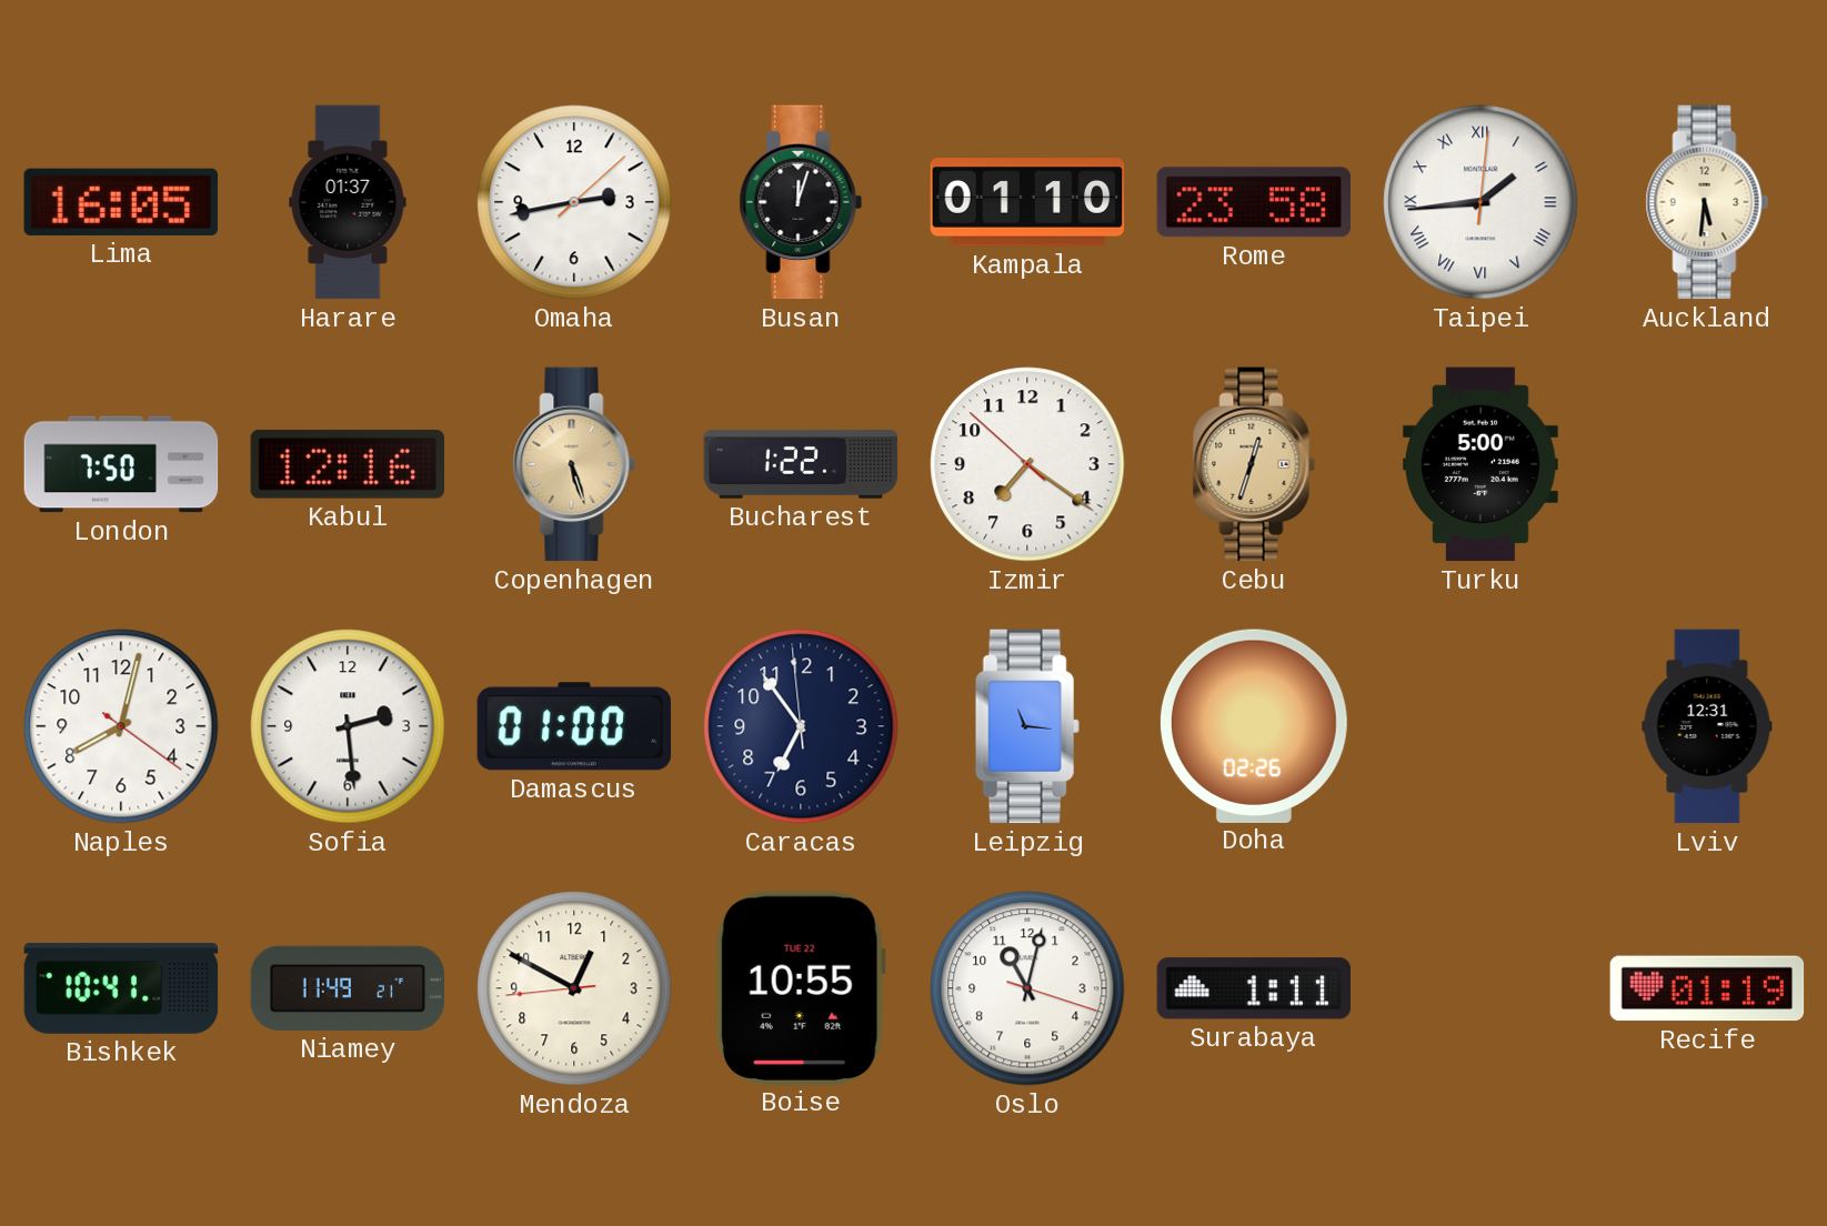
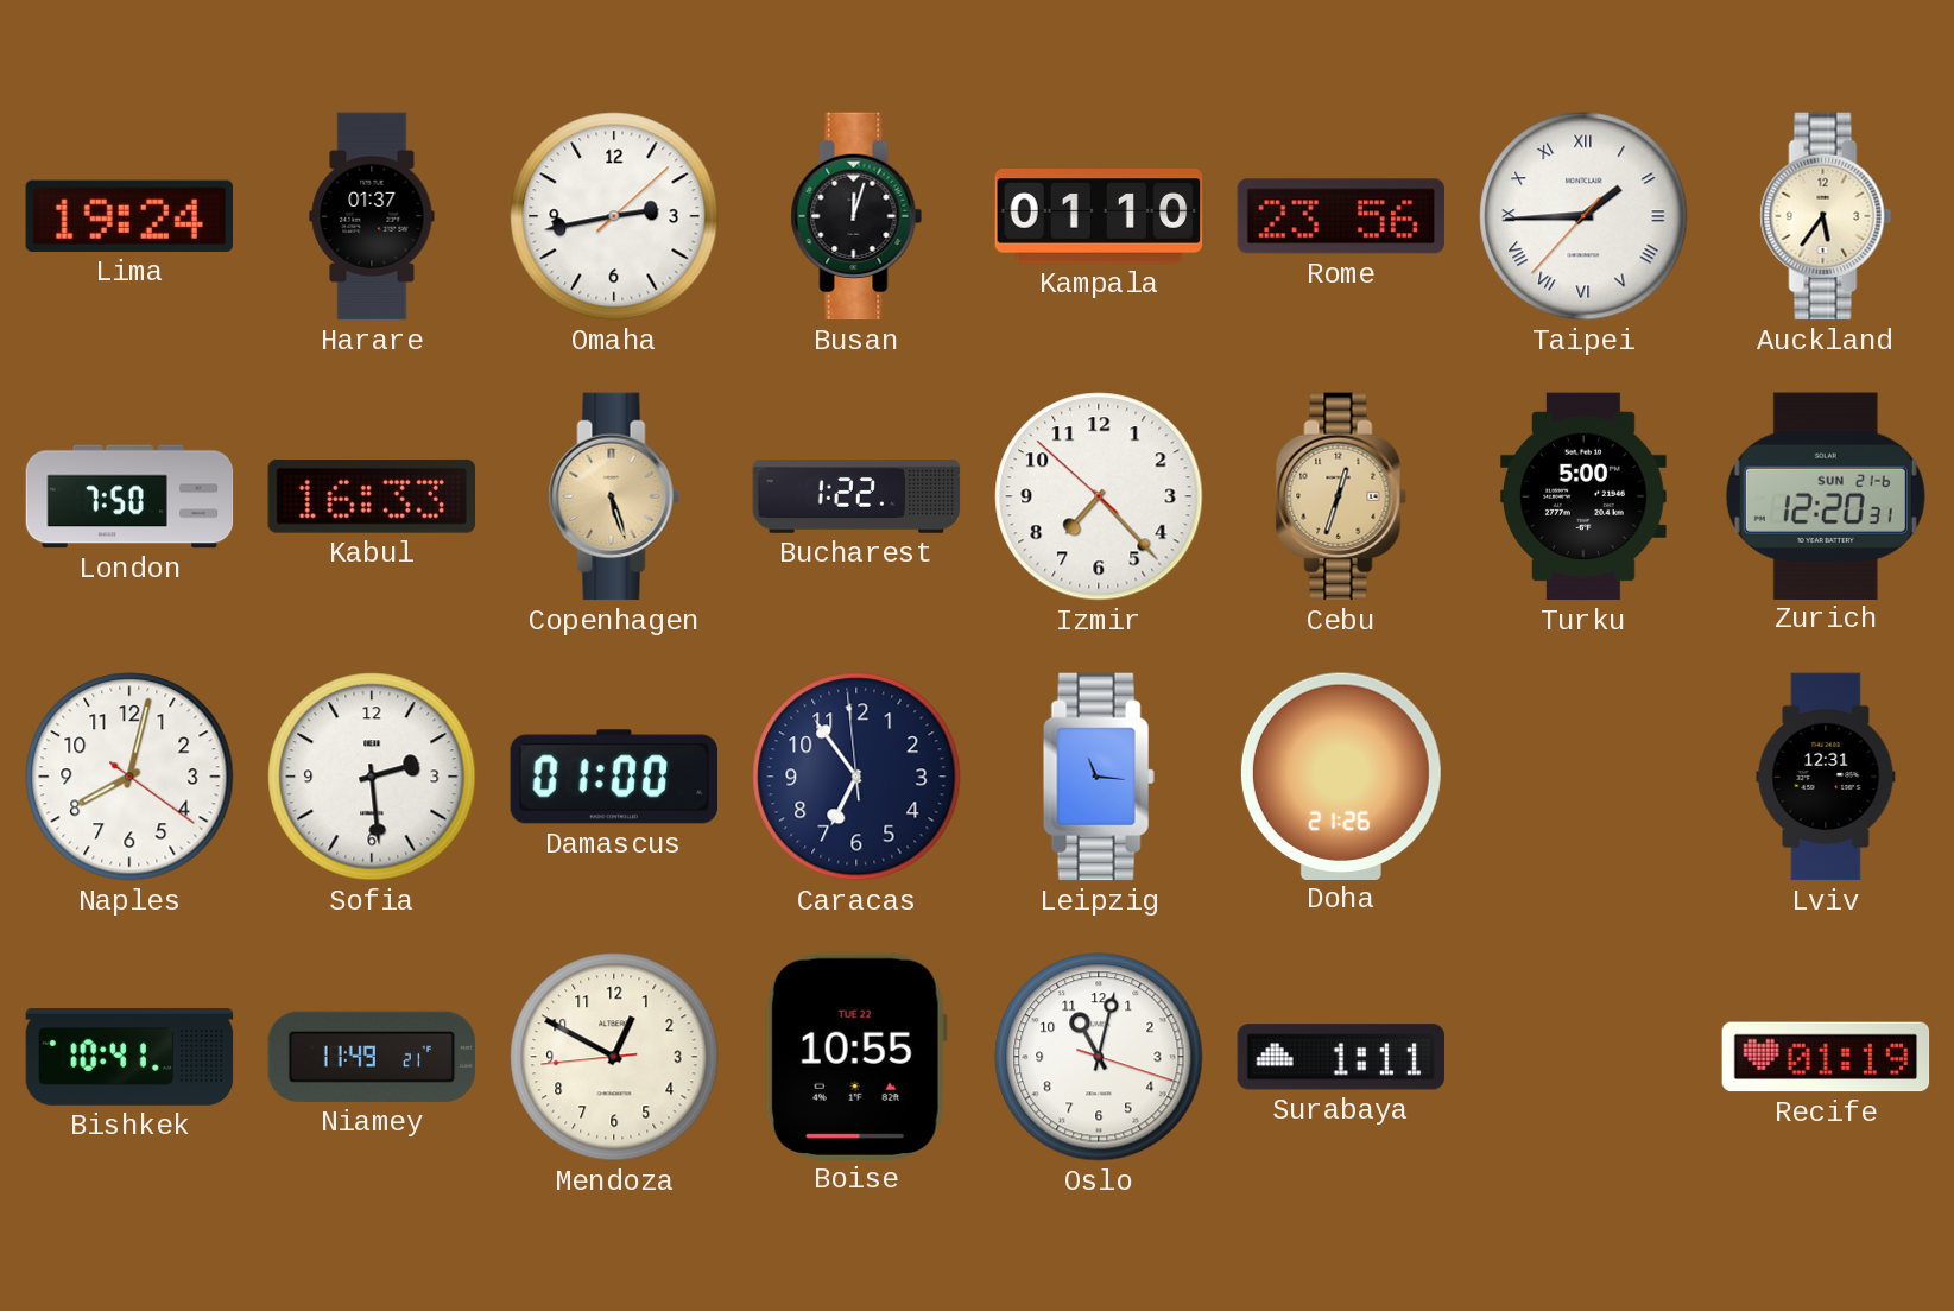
Lima: 16:05 -> 19:24 (129, 216)
Rome: 23:58 -> 23:56 (1341, 216)
Taipei: 1:44:01 -> 1:44:37 (1583, 216)
Auckland: 5:31 -> 5:36 (1826, 216)
Kabul: 12:16 -> 16:33 (371, 496)
Izmir: 7:20 -> 7:22 (1099, 496)
Zurich: none -> 12:20 (1826, 495)
Doha: 02:26 -> 21:26 (1341, 775)
